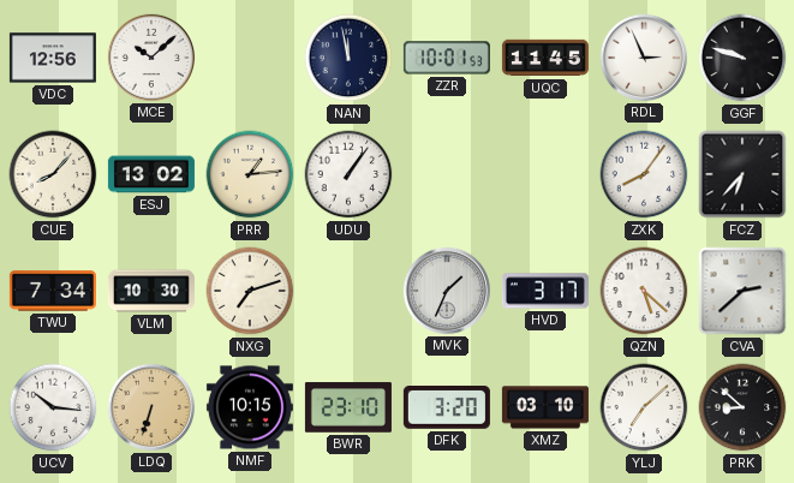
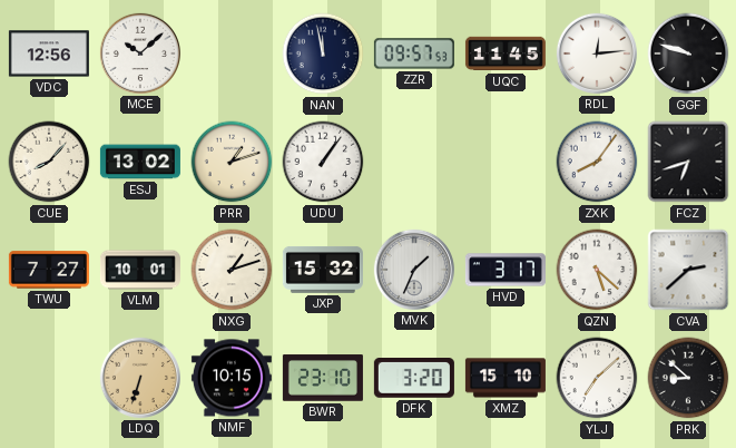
ZZR: 10:01 -> 09:57 (414, 53)
RDL: 2:56 -> 12:14 (597, 53)
PRR: 1:14 -> 1:12 (232, 162)
FCZ: 6:37 -> 6:42 (688, 162)
TWU: 7:34 -> 7:27 (49, 270)
VLM: 10:30 -> 10:01 (140, 270)
NXG: 7:12 -> 1:12 (232, 270)
JXP: none -> 15:32 (323, 270)
UCV: 10:16 -> none (53, 407)
XMZ: 03:10 -> 15:10 (506, 378)
